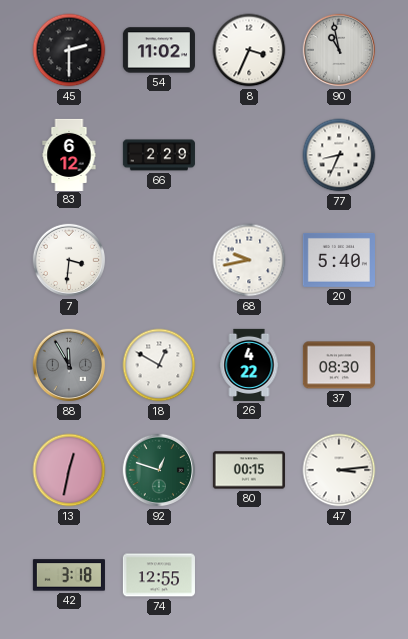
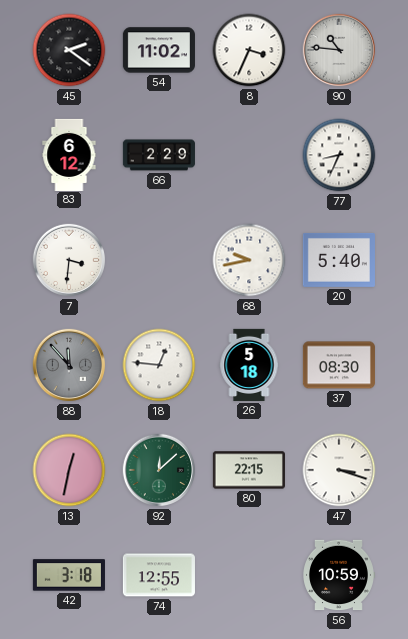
45: 2:30 -> 2:21 (69, 50)
90: 10:58 -> 10:46 (339, 50)
88: 11:55 -> 11:53 (69, 365)
18: 12:50 -> 12:46 (159, 365)
26: 4:22 -> 5:18 (249, 365)
92: 12:48 -> 12:08 (159, 470)
80: 00:15 -> 22:15 (249, 470)
47: 3:14 -> 3:18 (339, 470)
56: none -> 10:59 (339, 575)
